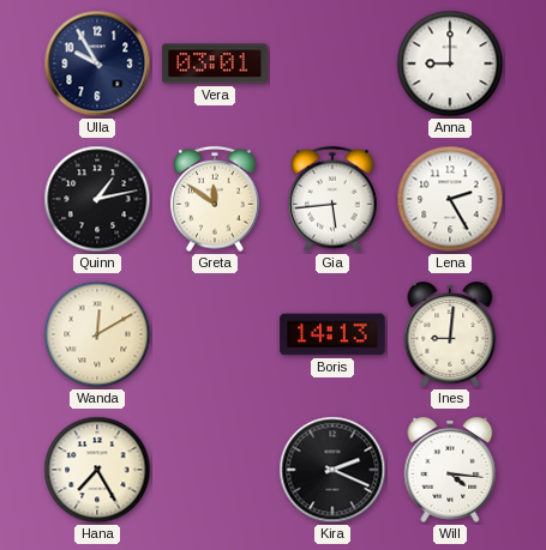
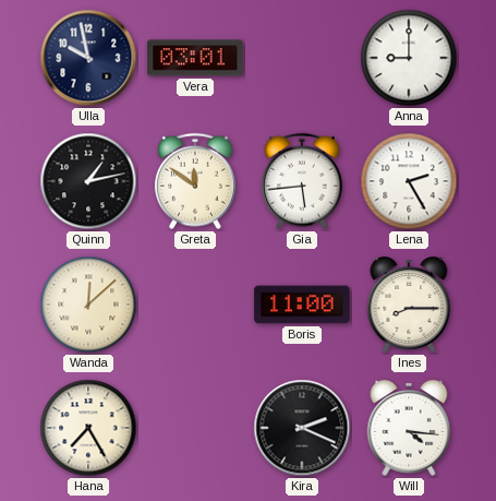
Ulla: 9:55 -> 9:58 (88, 58)
Wanda: 12:10 -> 12:08 (88, 305)
Boris: 14:13 -> 11:00 (302, 305)
Ines: 9:01 -> 8:15 (409, 305)
